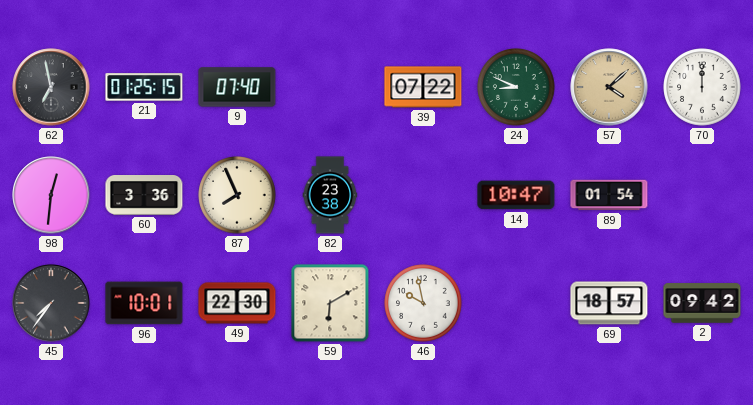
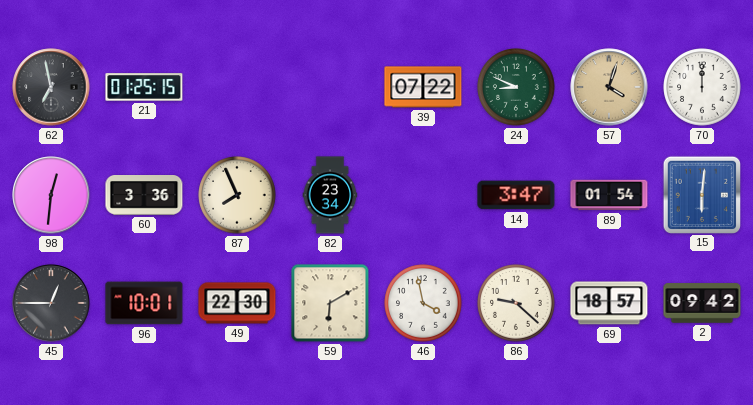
9: 07:40 -> none (237, 87)
57: 4:08 -> 4:03 (609, 87)
82: 23:38 -> 23:34 (330, 195)
14: 10:47 -> 3:47 (516, 195)
15: none -> 6:01 (701, 194)
45: 7:36 -> 12:45 (51, 303)
46: 9:58 -> 3:58 (423, 303)
86: none -> 9:22 (516, 303)
